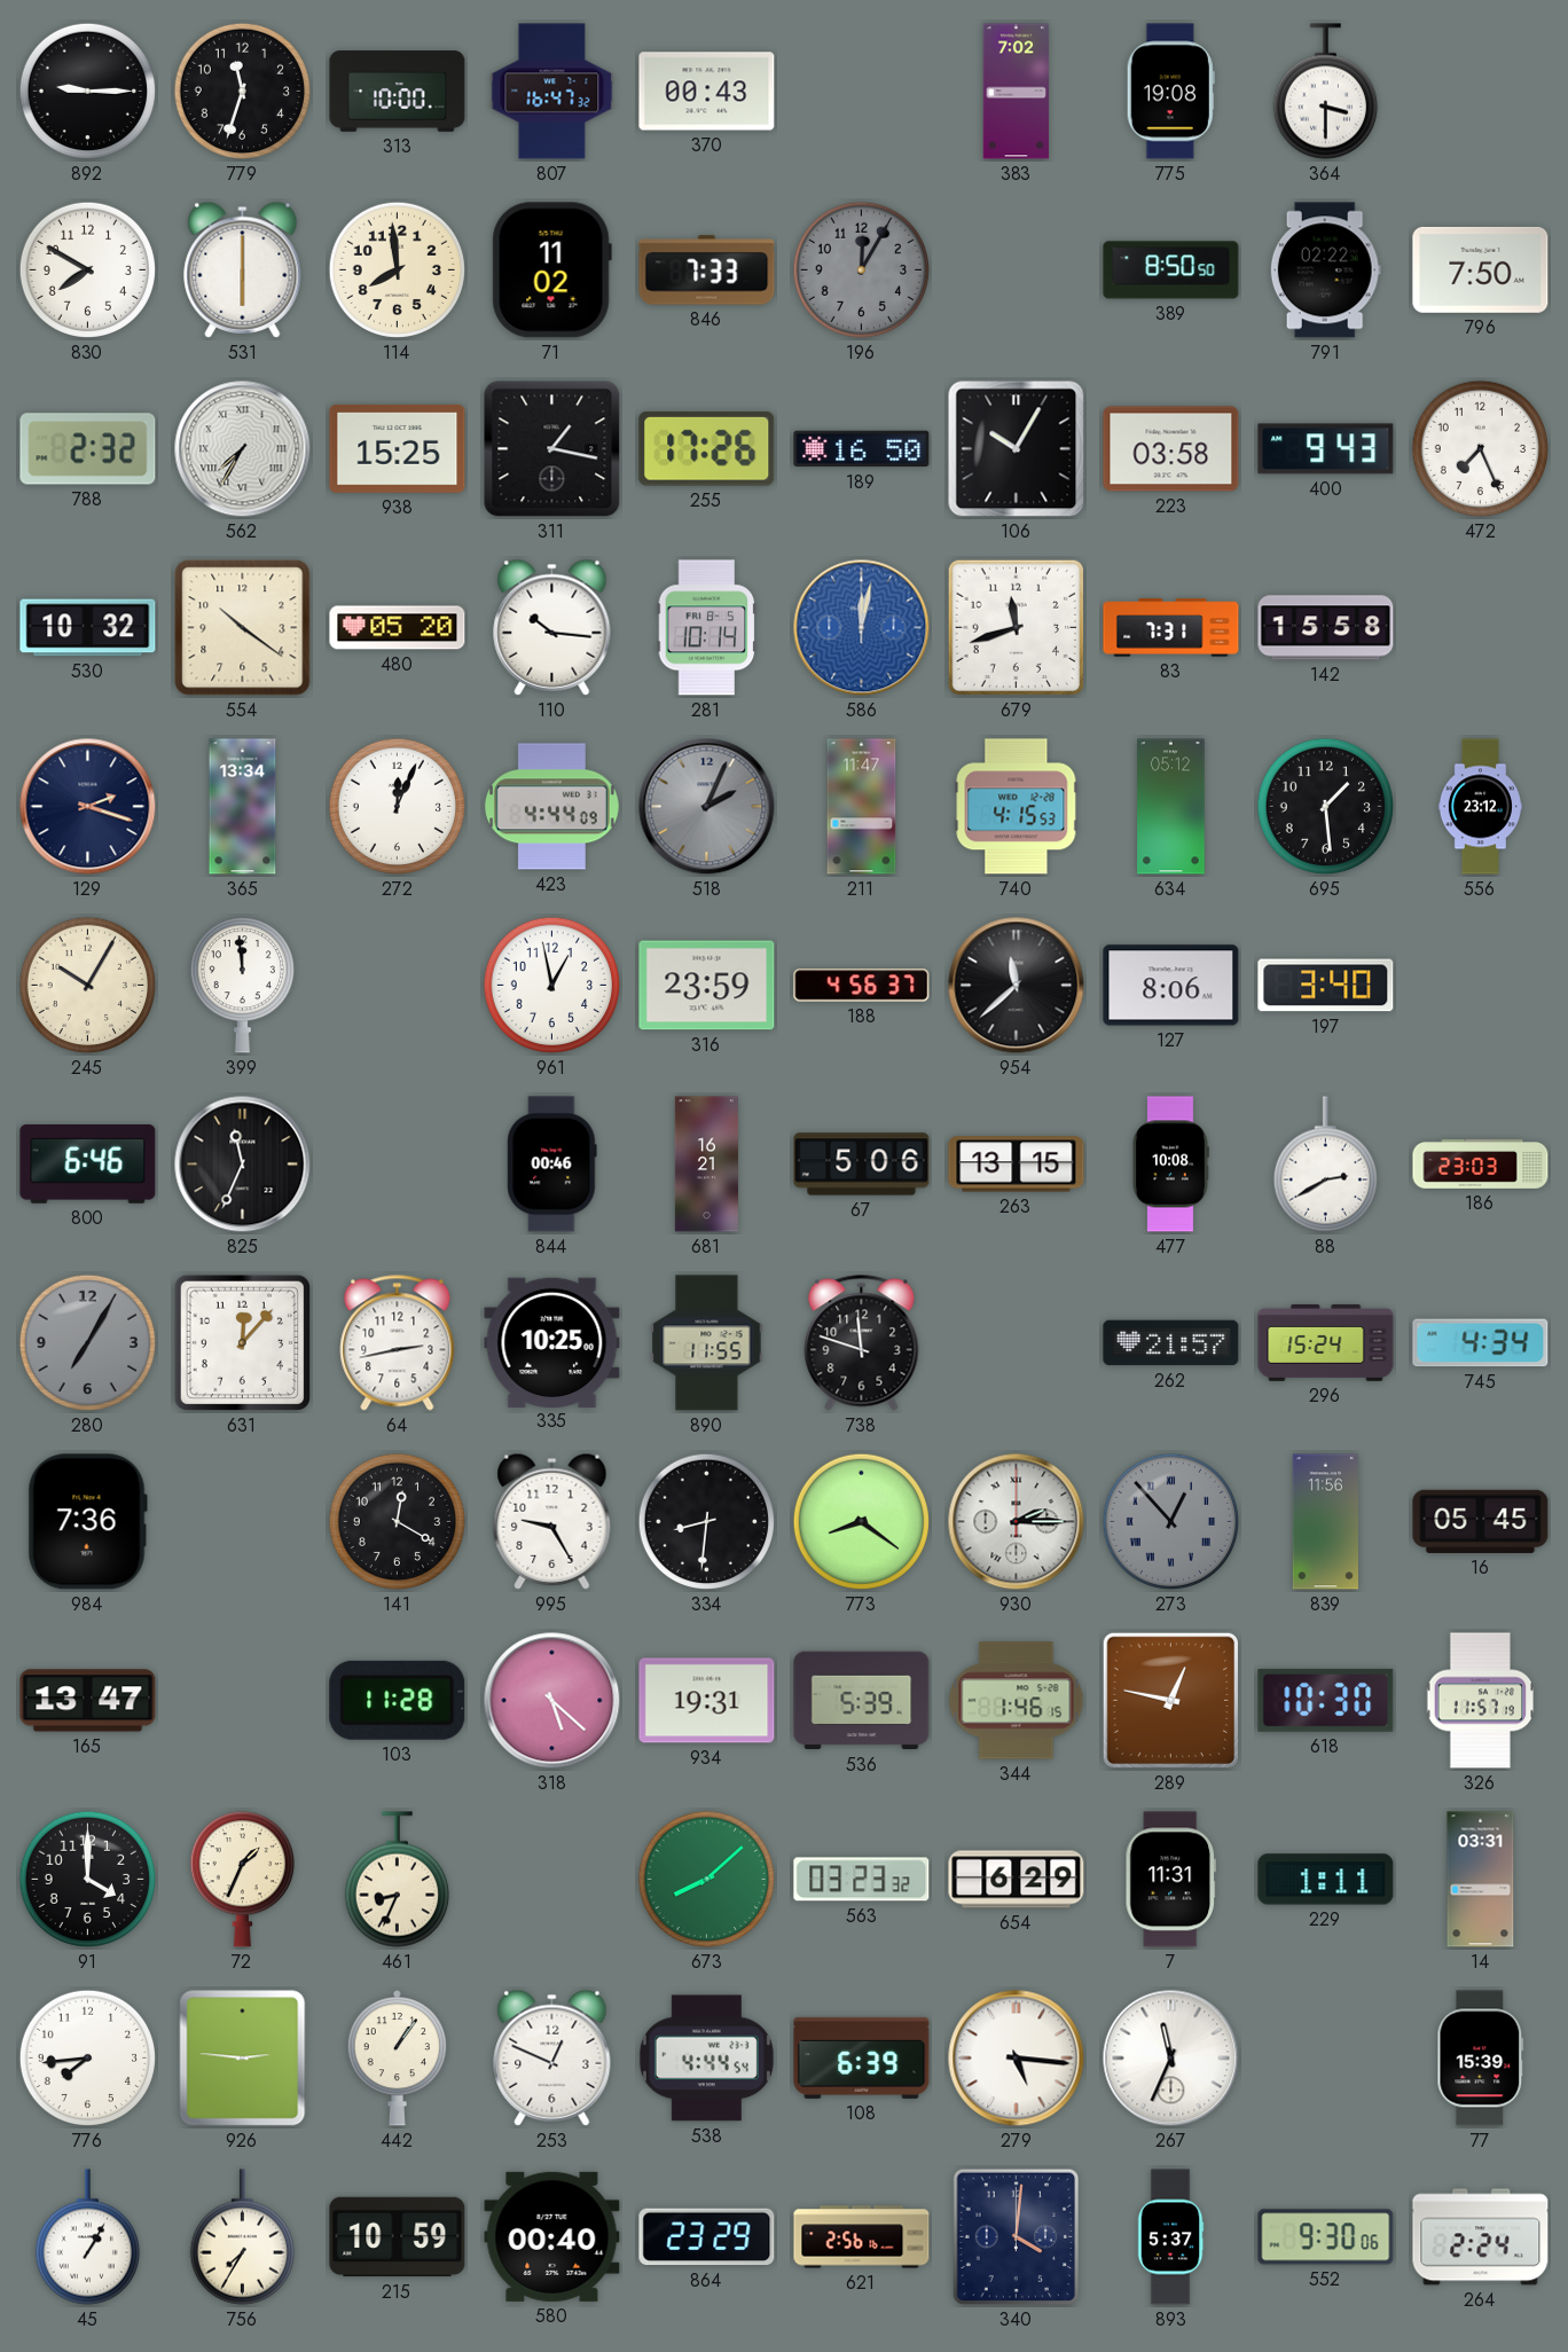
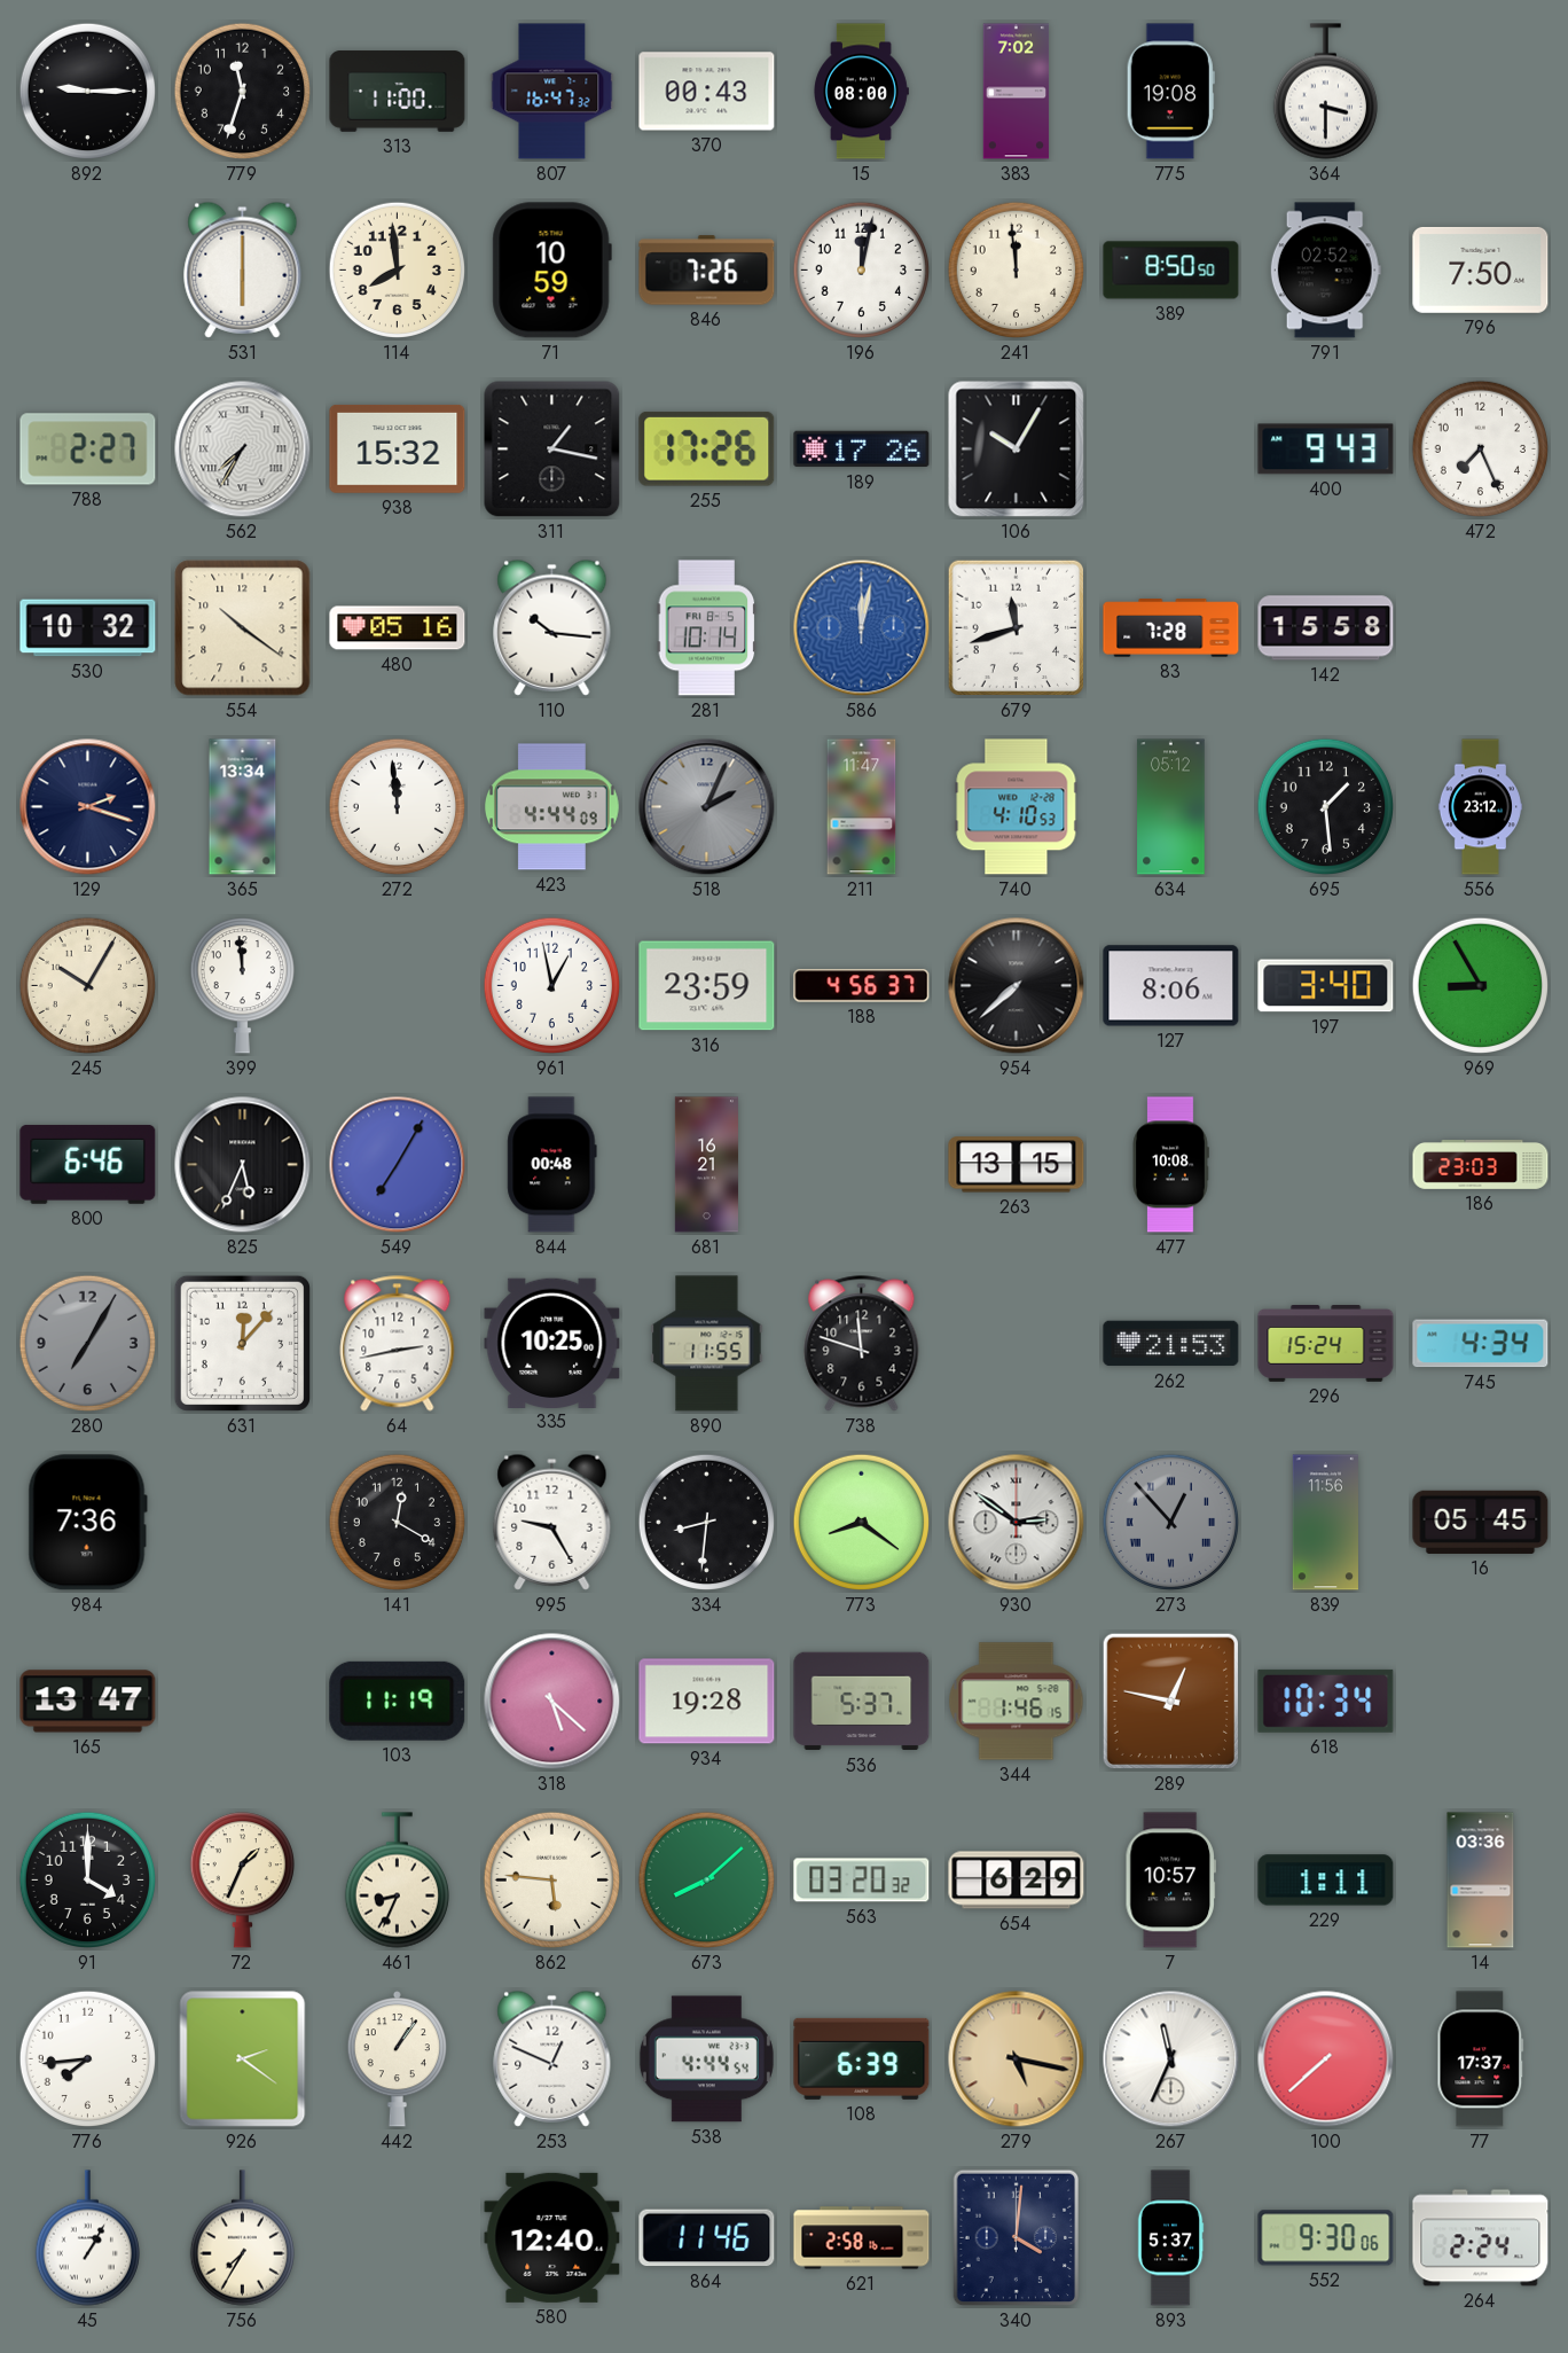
313: 10:00 -> 11:00 (398, 92)
15: none -> 08:00 (862, 92)
830: 7:50 -> none (88, 271)
71: 11:02 -> 10:59 (551, 271)
846: 7:33 -> 7:26 (707, 271)
196: 12:05 -> 12:02 (862, 271)
196 dial: grey -> white (862, 271)
241: none -> 11:59 (1017, 271)
791: 02:22 -> 02:52 (1325, 271)
788: 2:32 -> 2:27 (88, 450)
938: 15:25 -> 15:32 (398, 448)
189: 16:50 -> 17:26 (862, 450)
223: 03:58 -> none (1171, 449)
480: 05:20 -> 05:16 (398, 628)
83: 7:31 -> 7:28 (1171, 628)
272: 12:04 -> 11:59 (398, 807)
740: 4:15 -> 4:10 (1017, 807)
954: 11:38 -> 7:38 (1017, 986)
969: none -> 8:55 (1481, 986)
825: 11:34 -> 5:34 (243, 1165)
549: none -> 7:05 (398, 1165)
844: 00:46 -> 00:48 (552, 1165)
67: 5:06 -> none (862, 1165)
88: 2:40 -> none (1325, 1165)
262: 21:57 -> 21:53 (1171, 1344)
930: 2:15 -> 2:51 (1017, 1523)
103: 11:28 -> 11:19 (398, 1701)
934: 19:31 -> 19:28 (707, 1702)
536: 5:39 -> 5:37 (862, 1702)
618: 10:30 -> 10:34 (1326, 1701)
326: 11:57 -> none (1481, 1701)
862: none -> 5:46 (552, 1881)
563: 03:23 -> 03:20 (862, 1881)
7: 11:31 -> 10:57 (1170, 1881)
14: 03:31 -> 03:36 (1481, 1881)
926: 2:46 -> 2:21 (243, 2059)
279: 5:16 -> 5:17 (1017, 2059)
279 dial: white -> champagne (1017, 2059)
100: none -> 7:38 (1326, 2059)
77: 15:39 -> 17:37 (1481, 2059)
215: 10:59 -> none (398, 2237)
580: 00:40 -> 12:40 (552, 2237)
864: 23:29 -> 11:46 (707, 2238)
621: 2:56 -> 2:58 (862, 2238)
